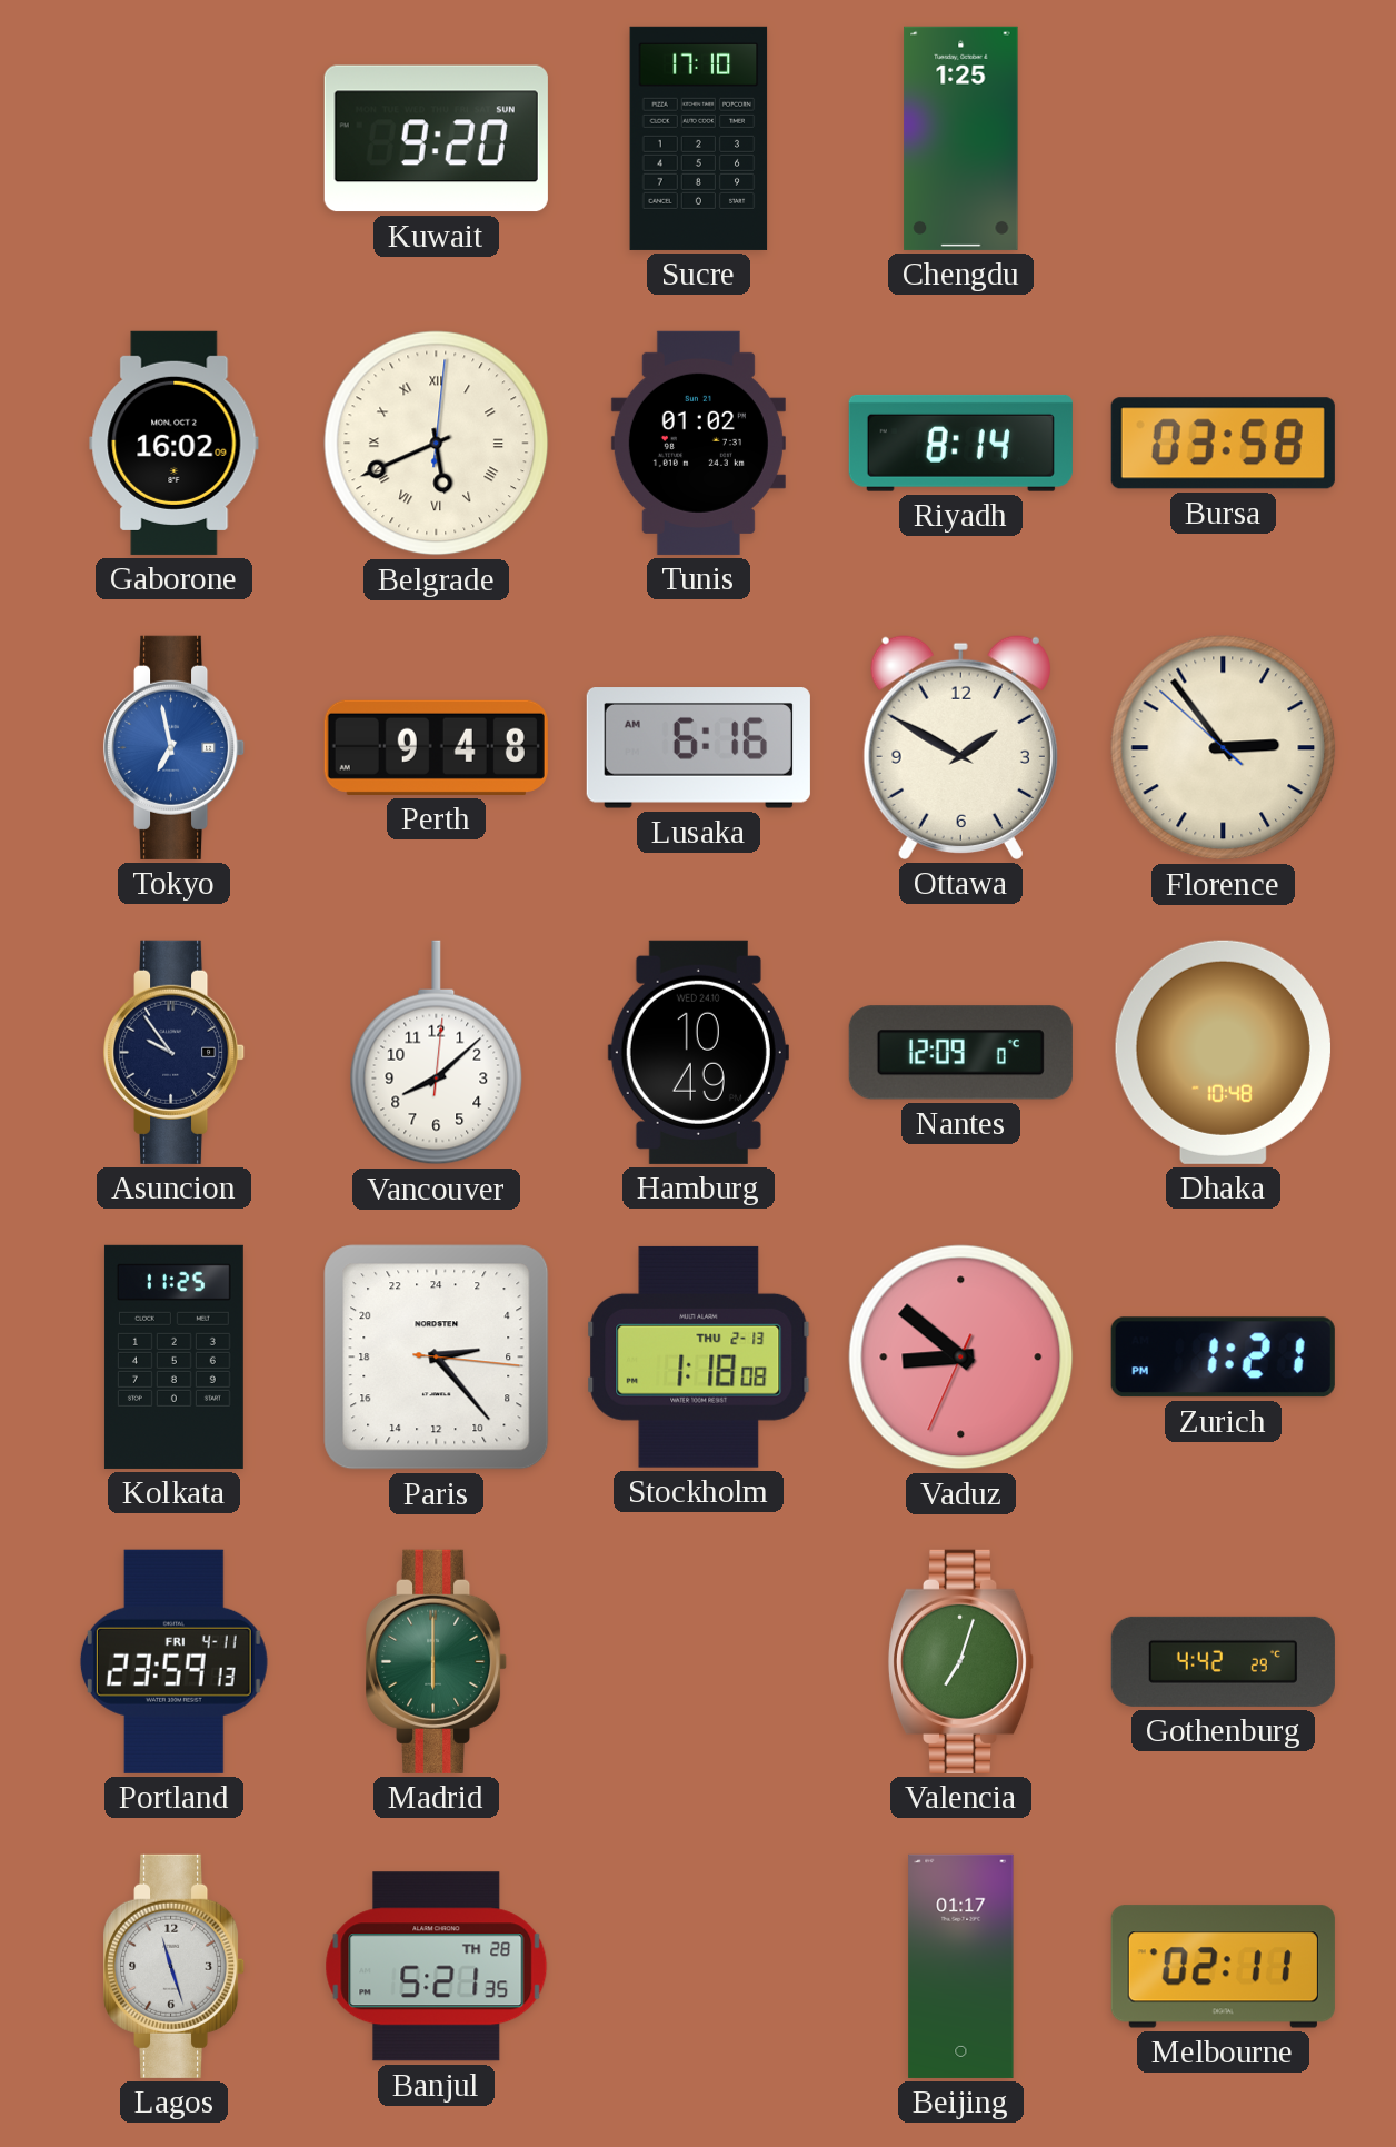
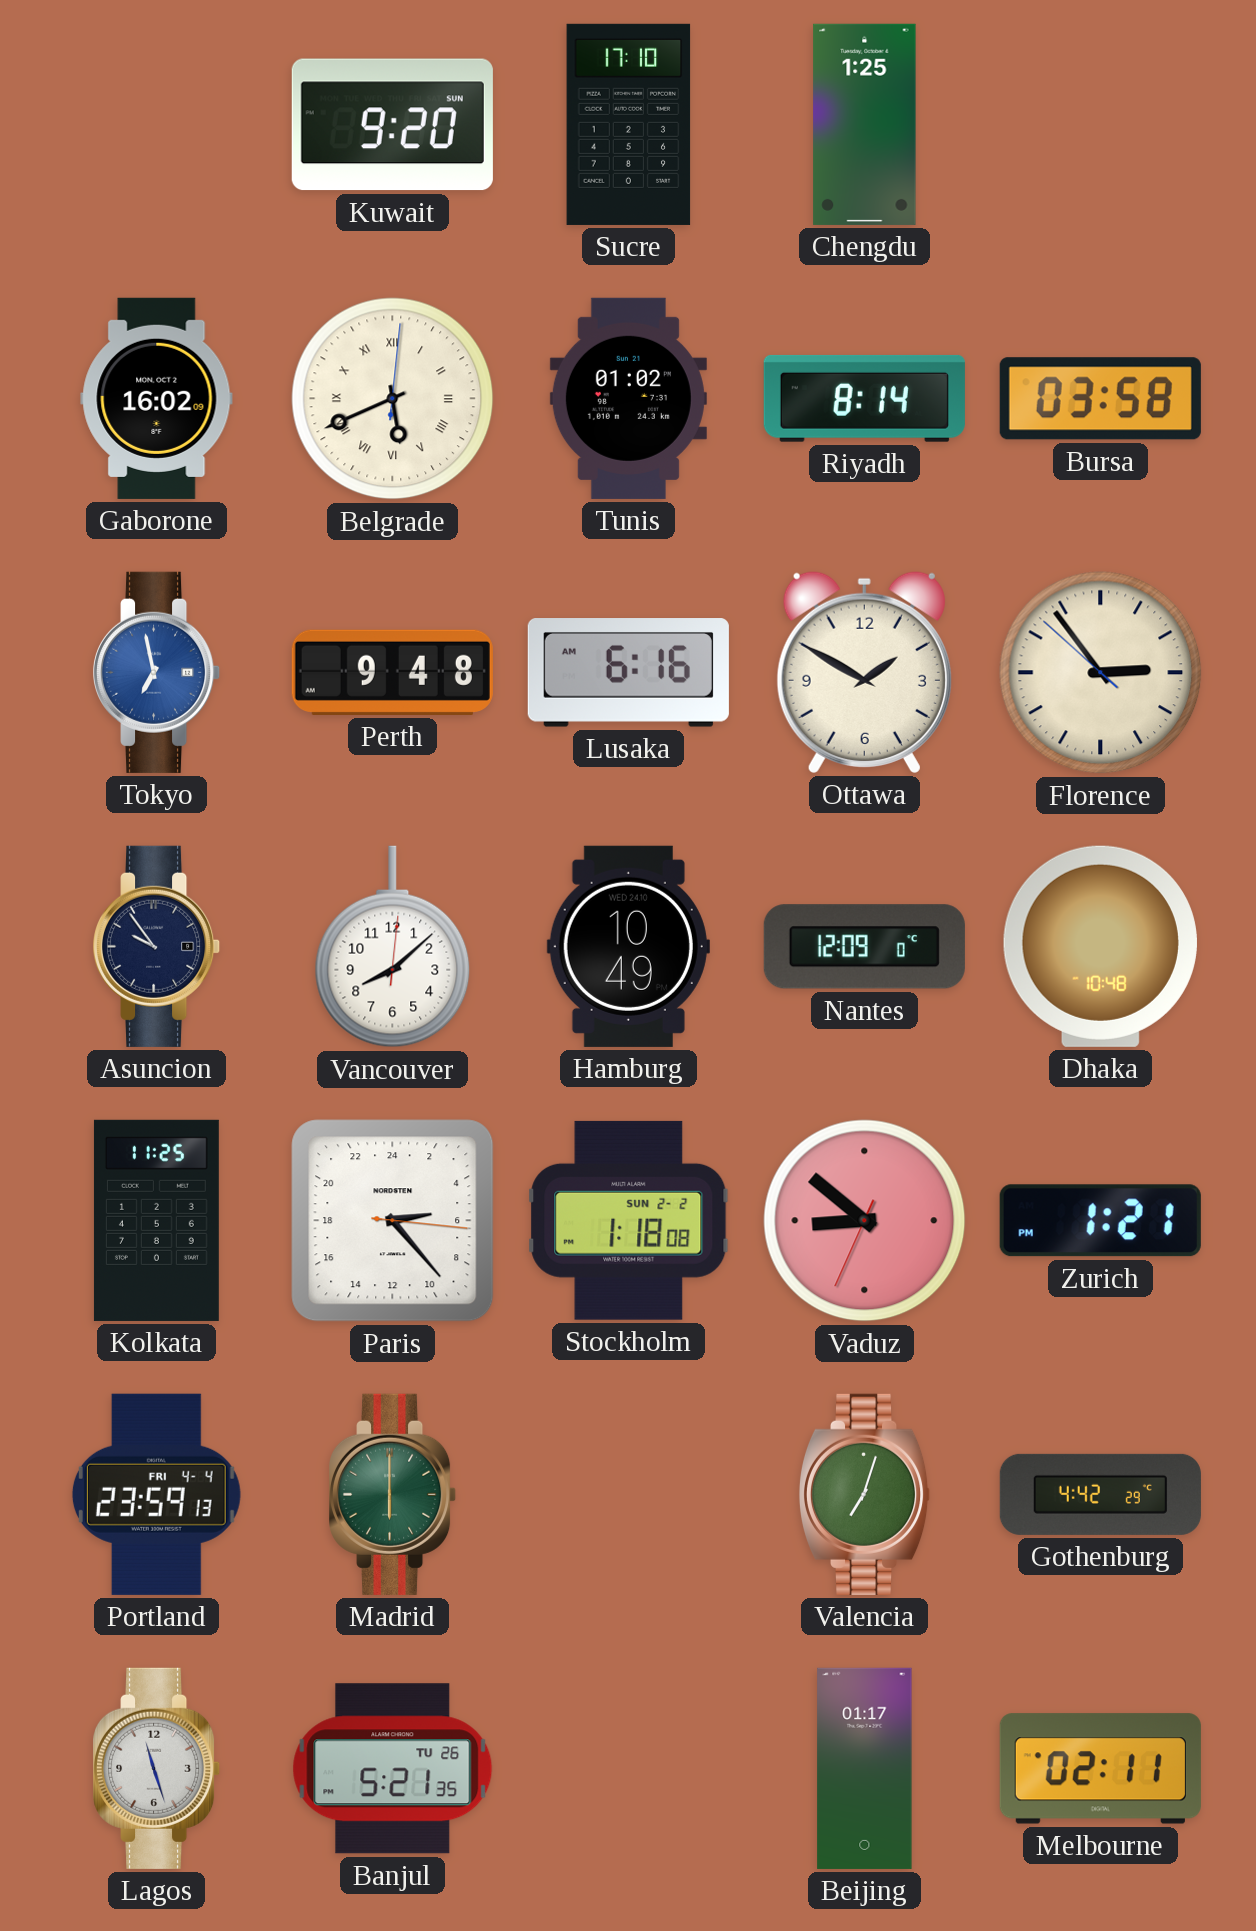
Stockholm date: THU 2-13 -> SUN 2-2 (629, 1220)
Portland date: FRI 4-11 -> FRI 4-4 (156, 1494)
Banjul date: TH 28 -> TU 26 (393, 1769)
